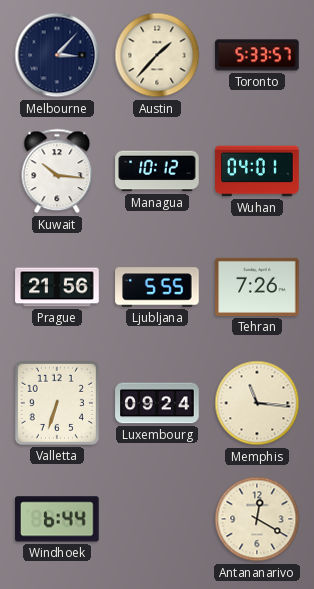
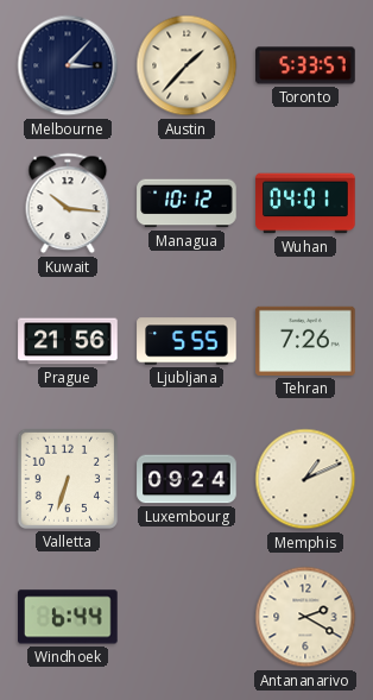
Memphis: 11:16 -> 1:11 (305, 479)
Antananarivo: 12:20 -> 2:20 (305, 617)
